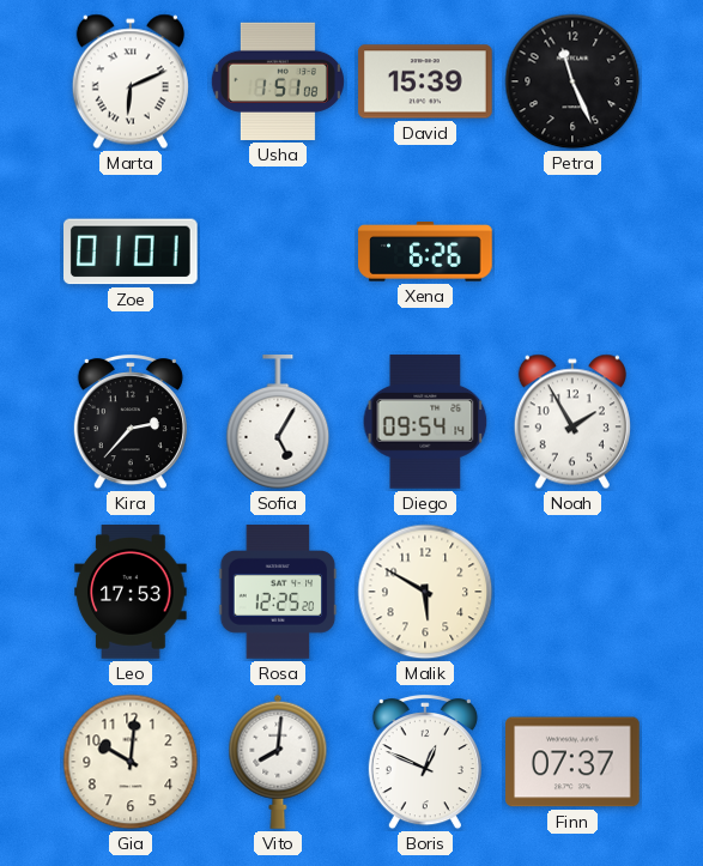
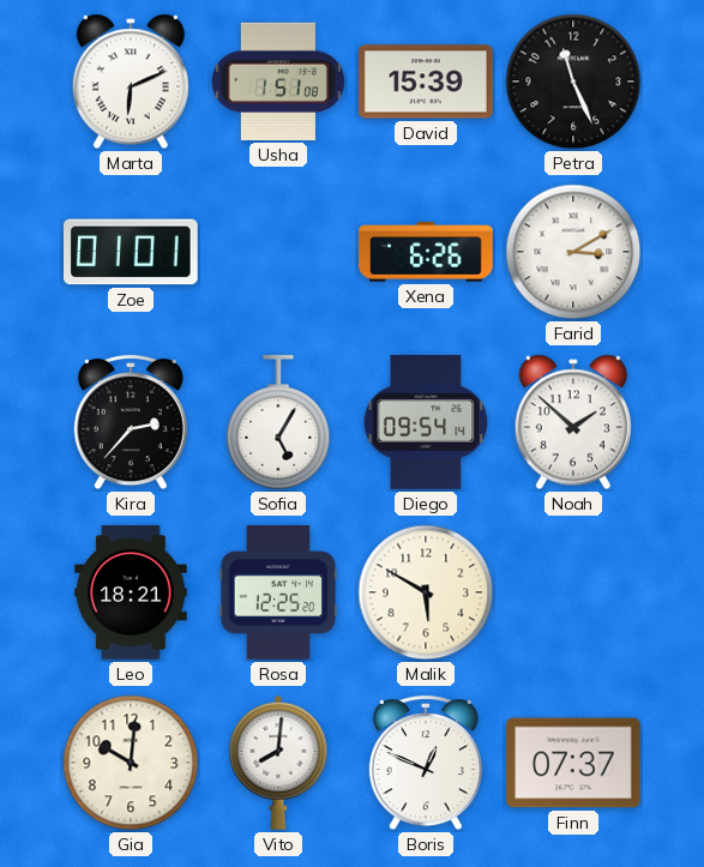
Farid: none -> 3:10 (573, 252)
Noah: 1:55 -> 1:52 (573, 422)
Leo: 17:53 -> 18:21 (131, 592)
